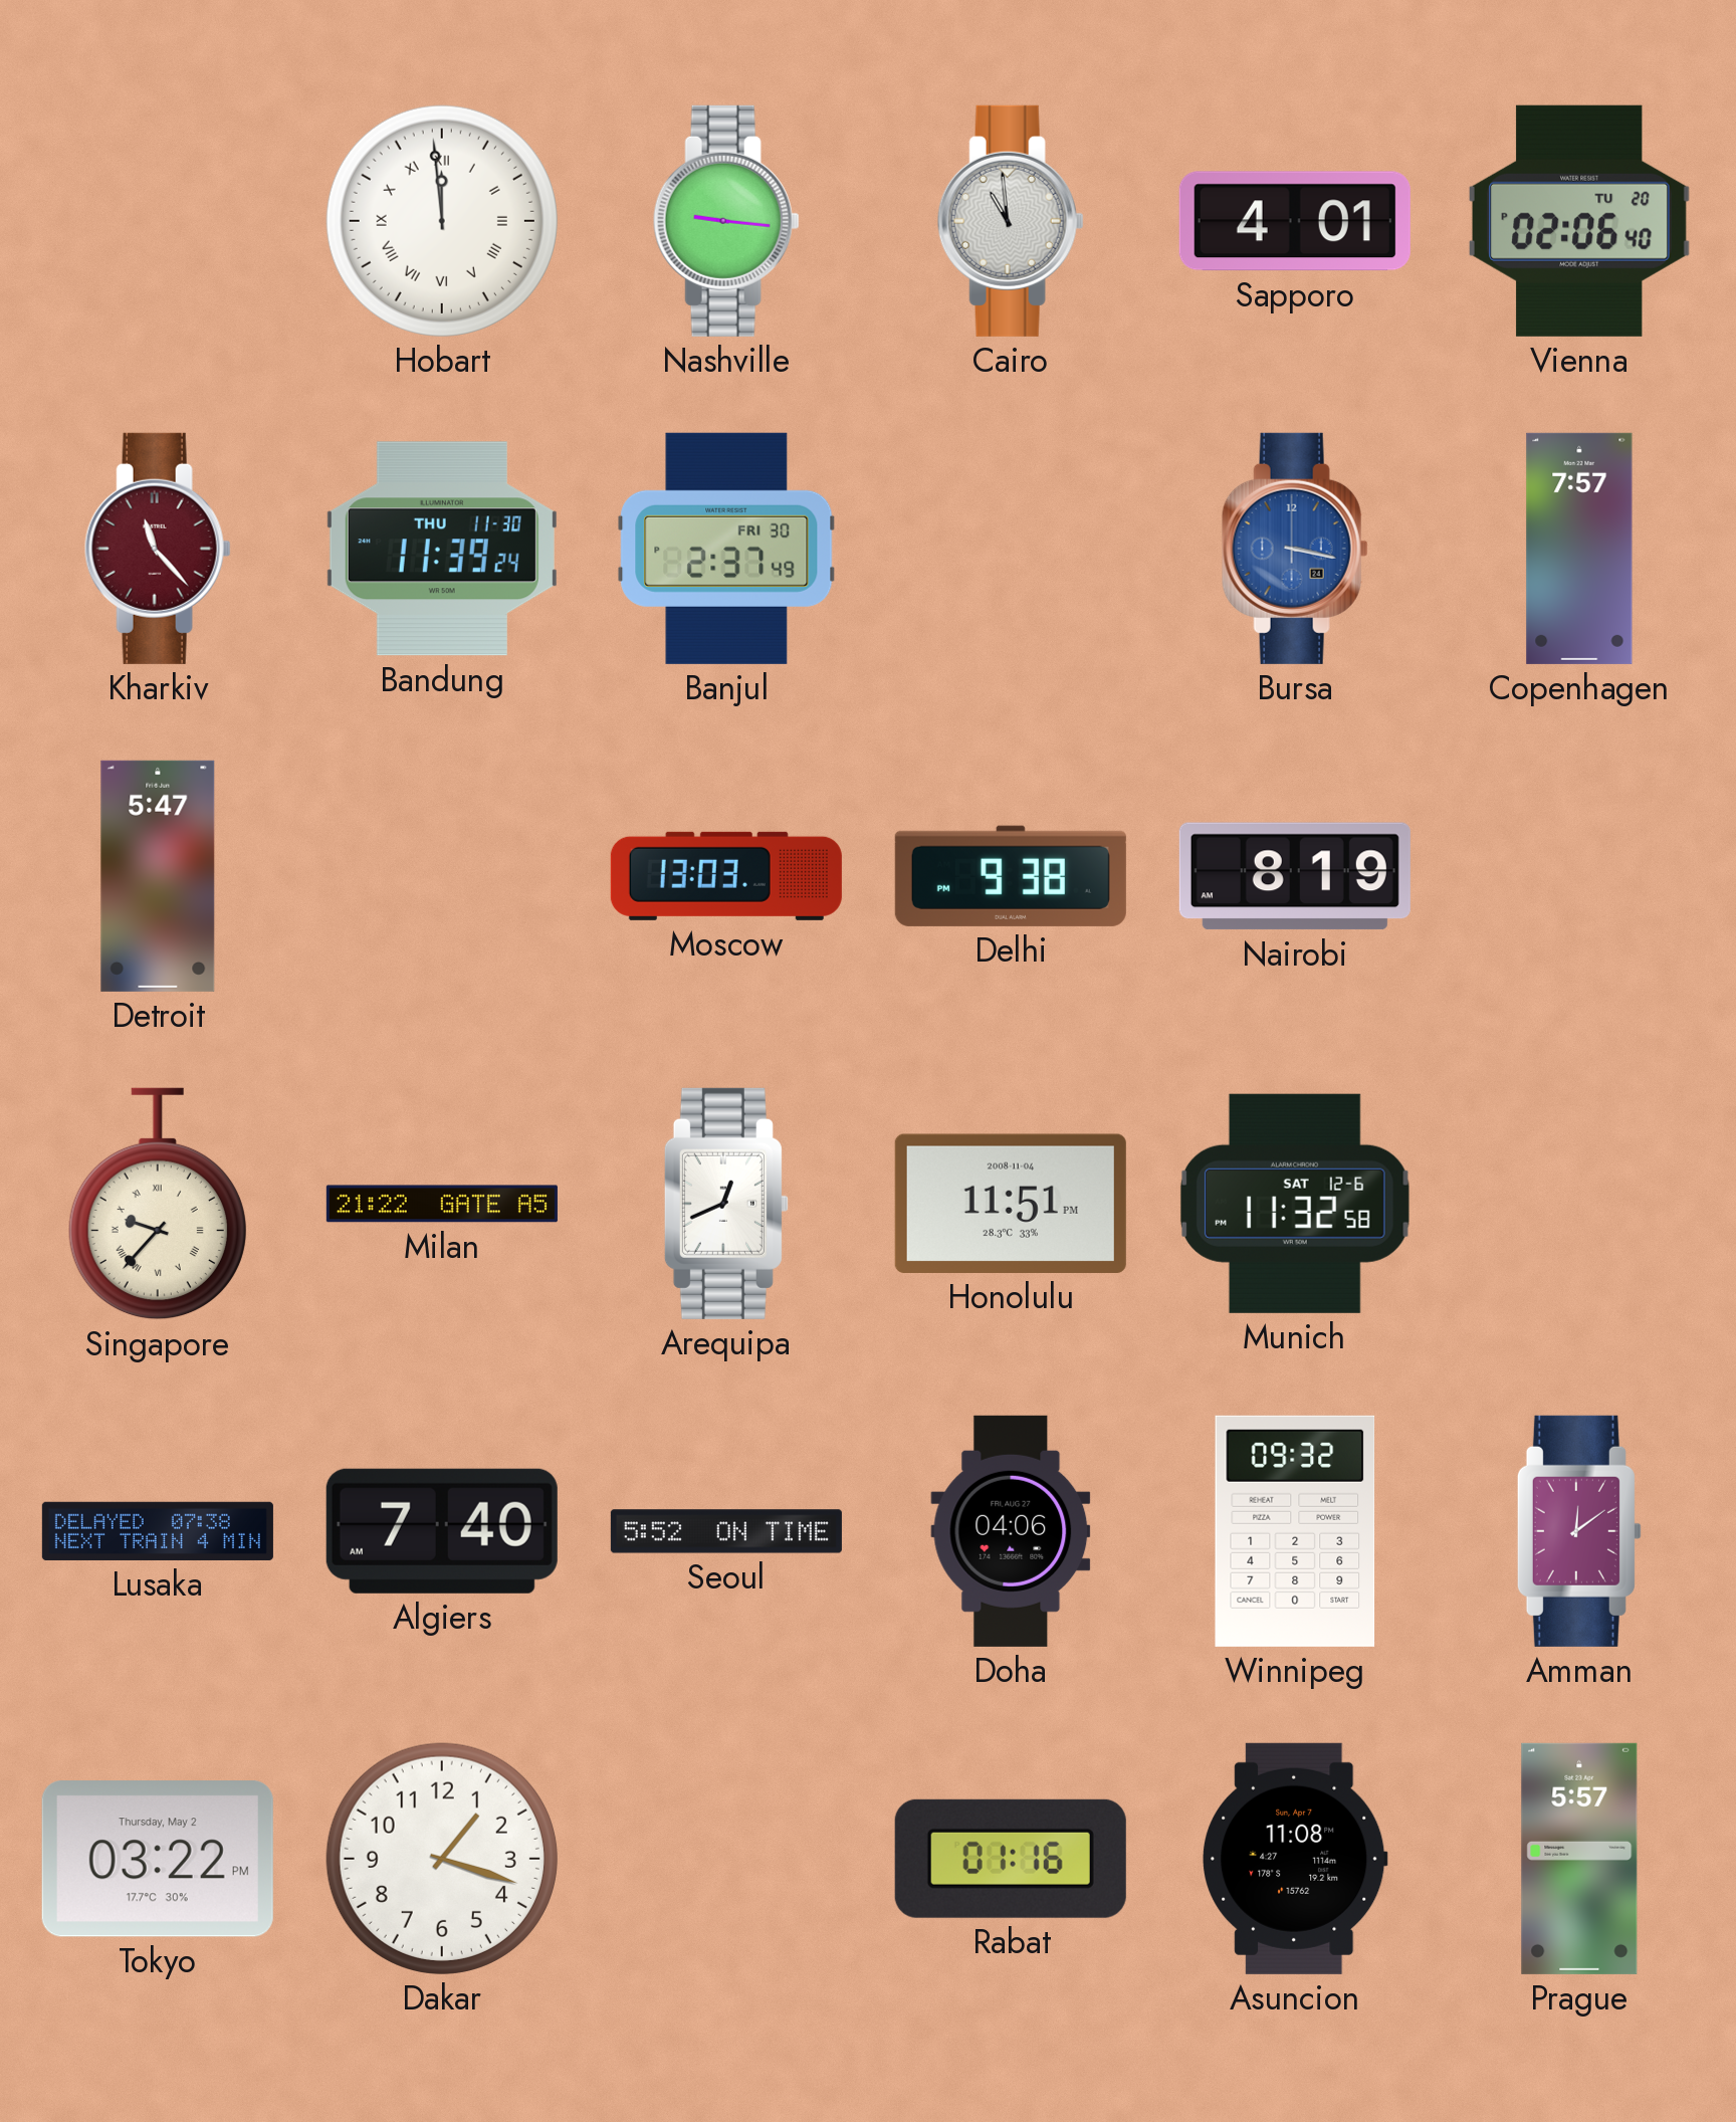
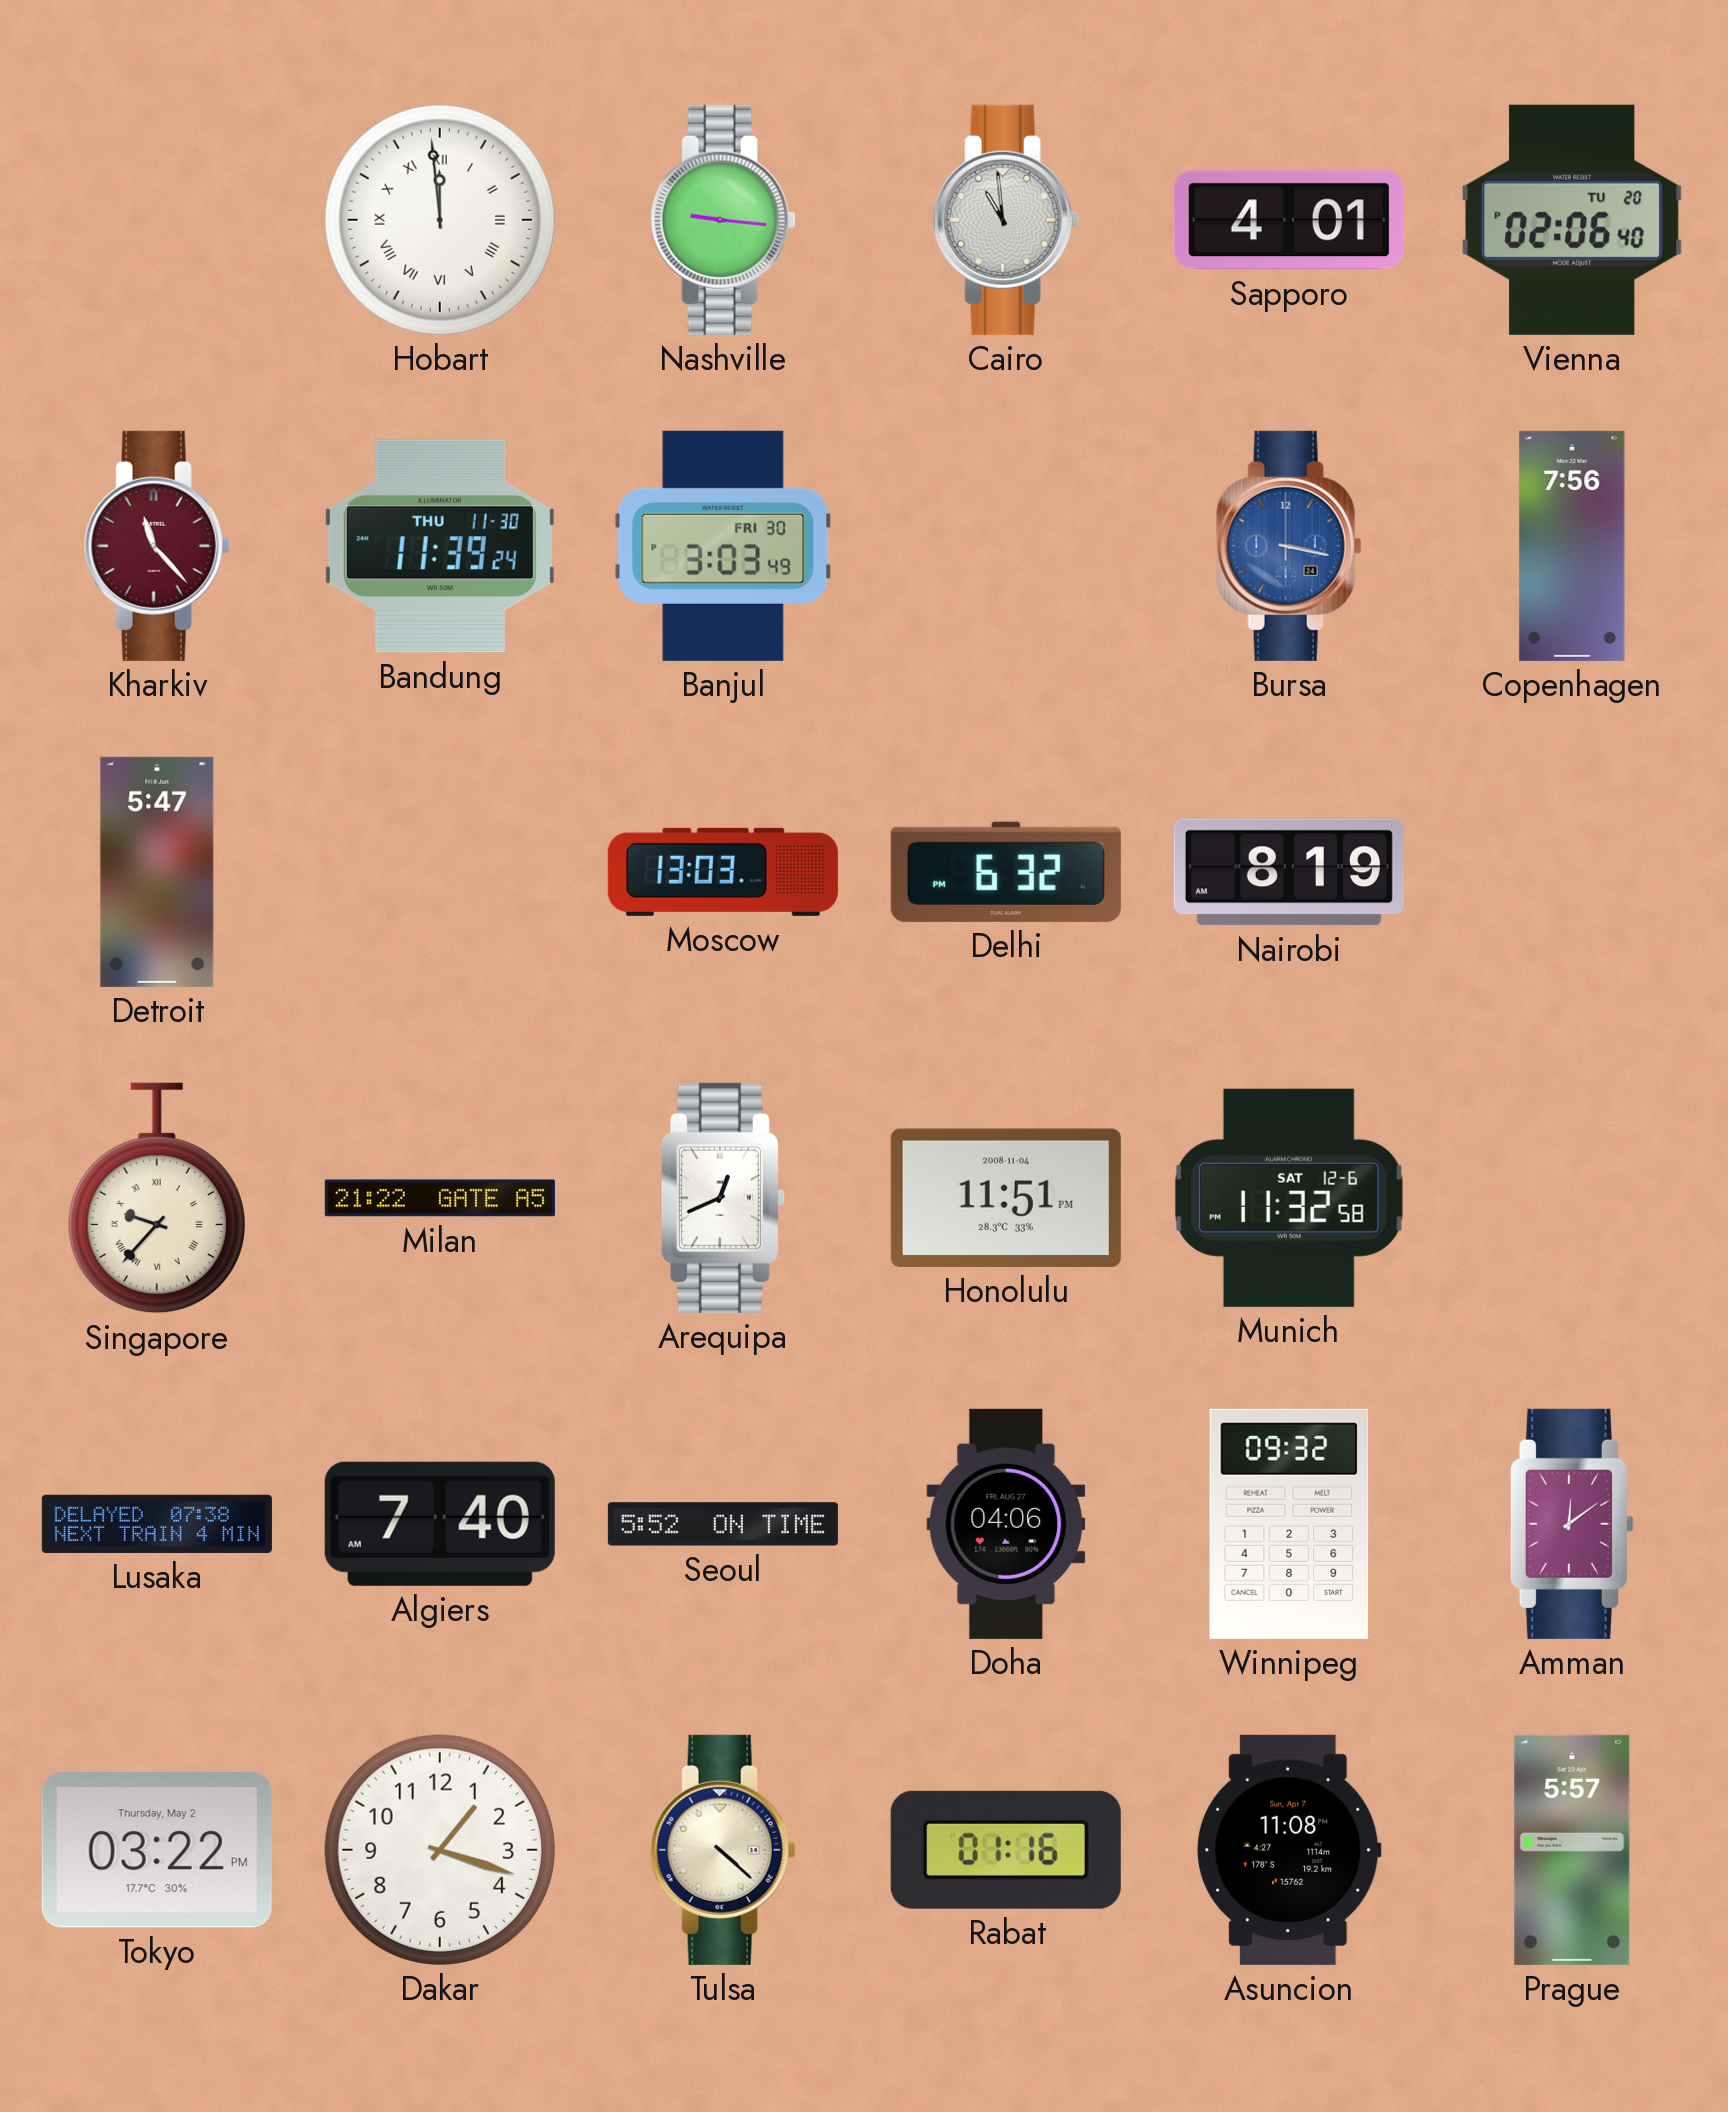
Banjul: 2:37 -> 3:03 (723, 546)
Copenhagen: 7:57 -> 7:56 (1572, 546)
Delhi: 9:38 -> 6:32 (1006, 872)
Tulsa: none -> 4:22 (723, 1850)
